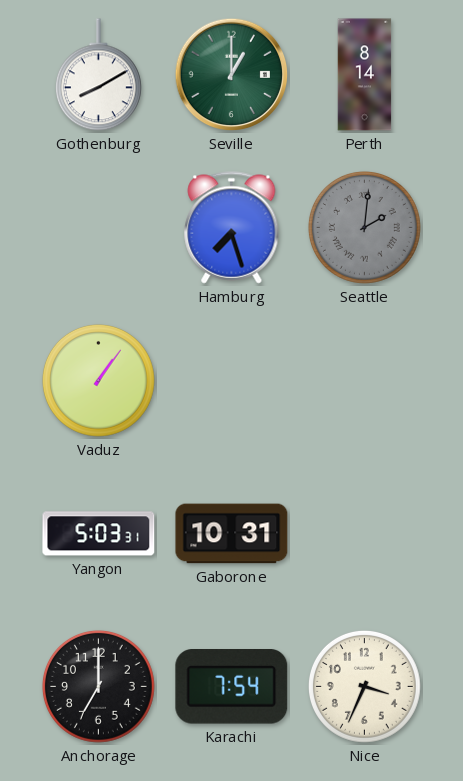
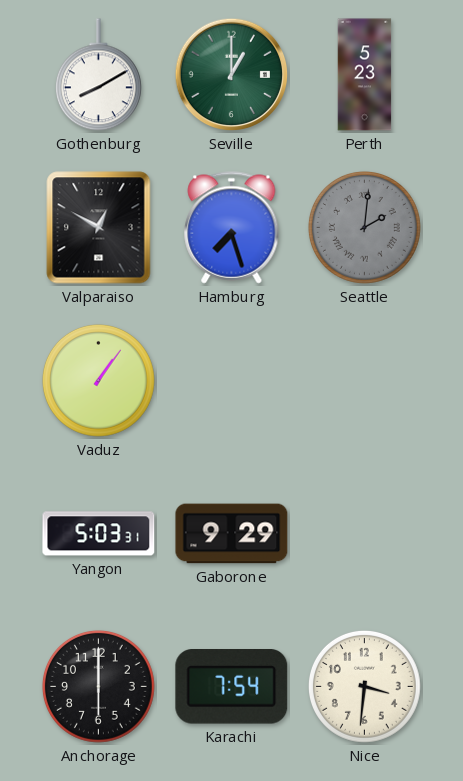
Perth: 8:14 -> 5:23 (365, 75)
Valparaiso: none -> 12:50 (99, 228)
Gaborone: 10:31 -> 9:29 (232, 534)
Anchorage: 7:00 -> 6:00 (98, 686)
Nice: 3:34 -> 3:31 (364, 686)
